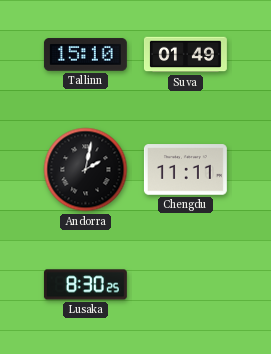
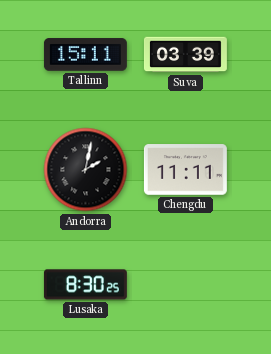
Tallinn: 15:10 -> 15:11 (85, 55)
Suva: 01:49 -> 03:39 (185, 55)
